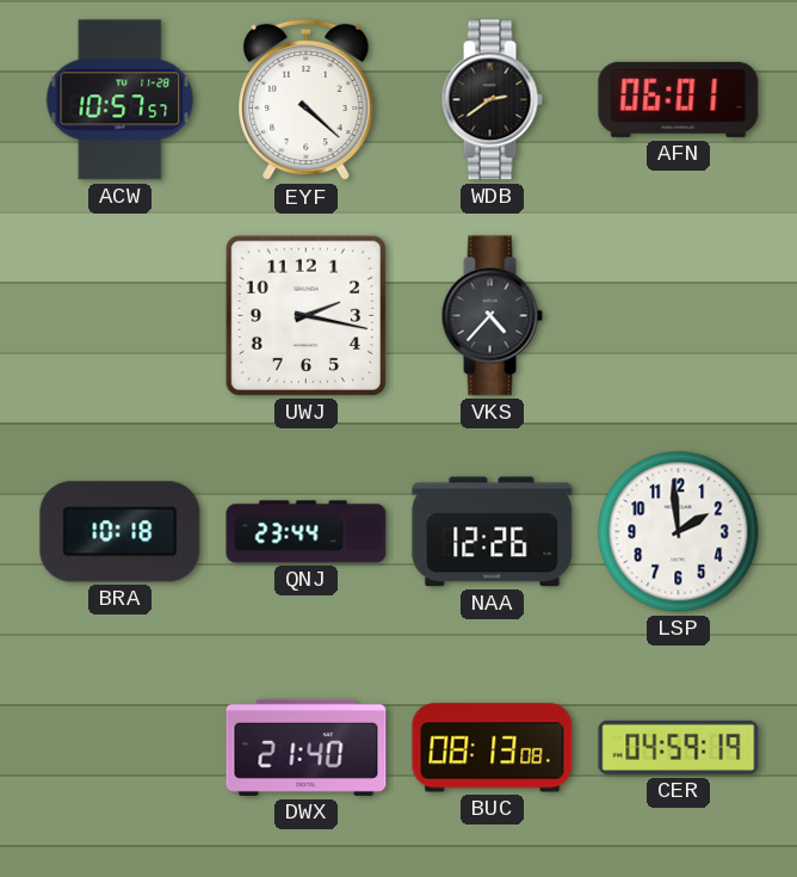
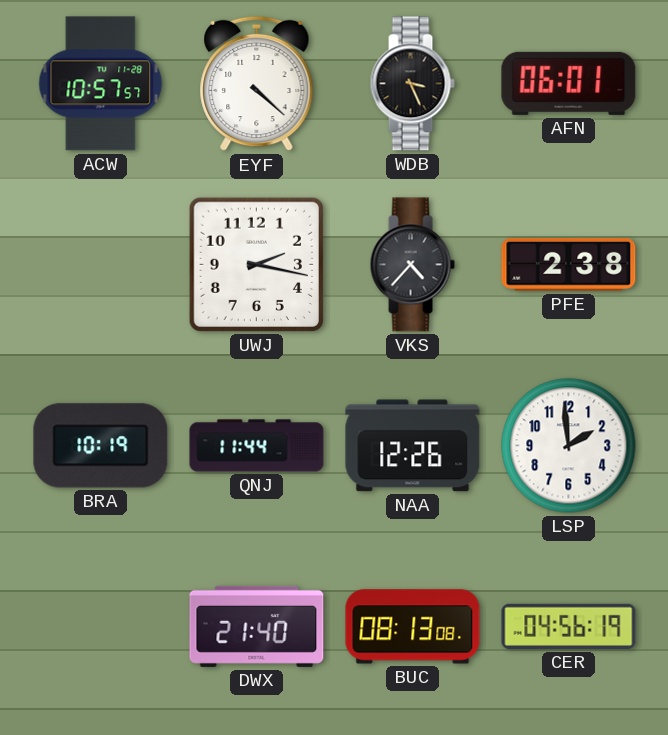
WDB: 2:39 -> 3:26 (412, 84)
PFE: none -> 2:38 (569, 265)
BRA: 10:18 -> 10:19 (101, 446)
QNJ: 23:44 -> 11:44 (257, 446)
CER: 04:59 -> 04:56 (569, 626)
